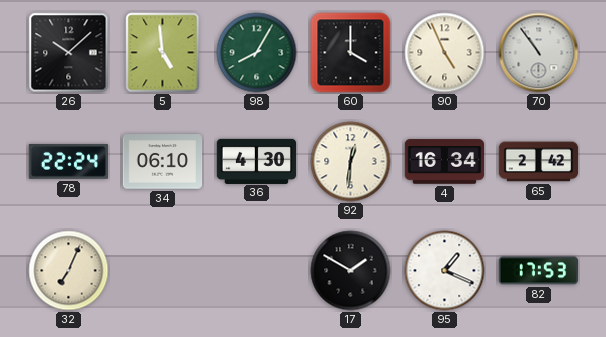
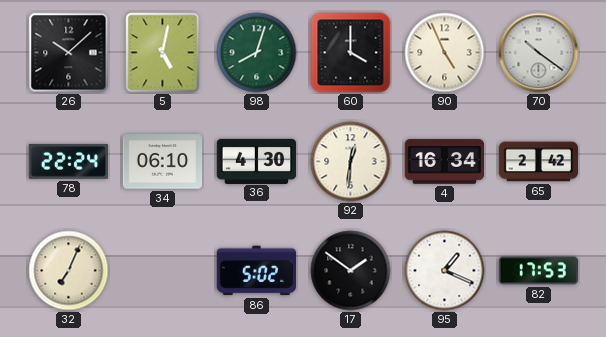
5: 4:59 -> 5:02 (163, 53)
98: 8:05 -> 8:03 (257, 53)
70: 10:54 -> 10:21 (539, 53)
86: none -> 5:02 (256, 271)
17: 1:50 -> 1:51 (351, 271)
